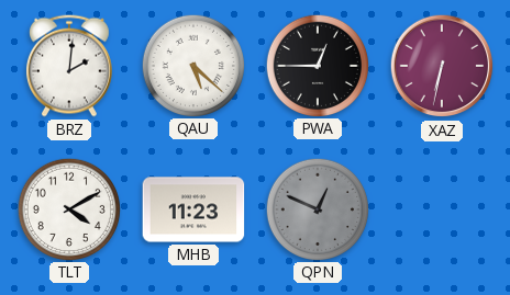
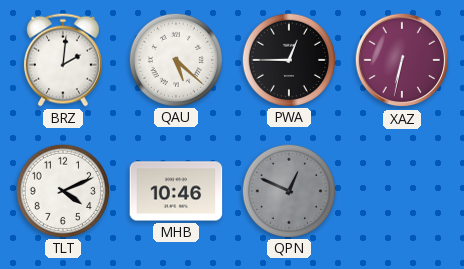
TLT: 4:10 -> 4:11 (62, 190)
MHB: 11:23 -> 10:46 (176, 191)
